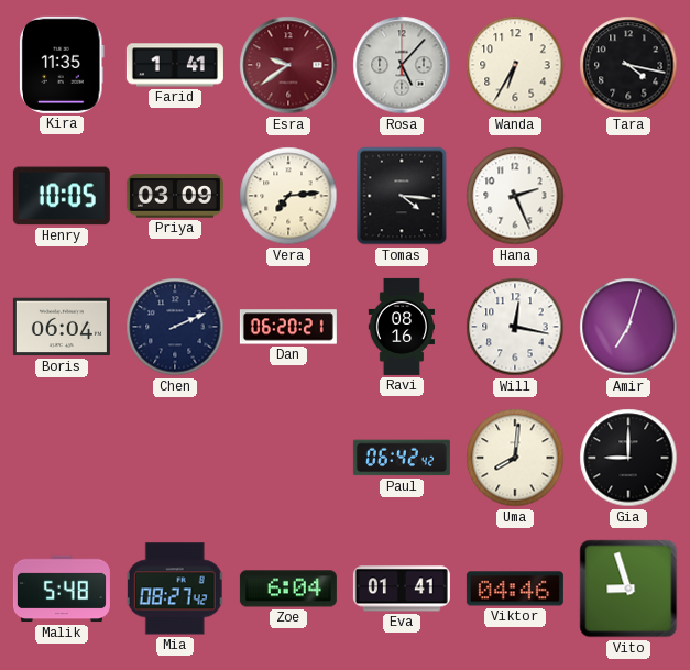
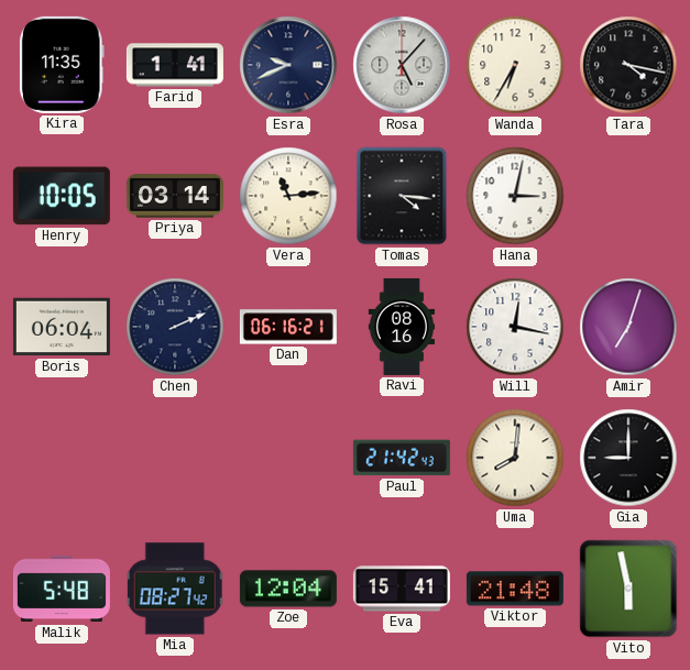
Esra: 9:39 -> 9:41 (288, 65)
Esra dial: burgundy -> navy (288, 65)
Priya: 03:09 -> 03:14 (175, 196)
Vera: 7:14 -> 11:14 (288, 196)
Hana: 2:26 -> 3:02 (515, 196)
Dan: 06:20 -> 06:16 (288, 327)
Paul: 06:42 -> 21:42 (402, 458)
Zoe: 6:04 -> 12:04 (288, 589)
Eva: 01:41 -> 15:41 (402, 589)
Viktor: 04:46 -> 21:48 (515, 589)
Vito: 8:57 -> 5:58 (628, 589)
